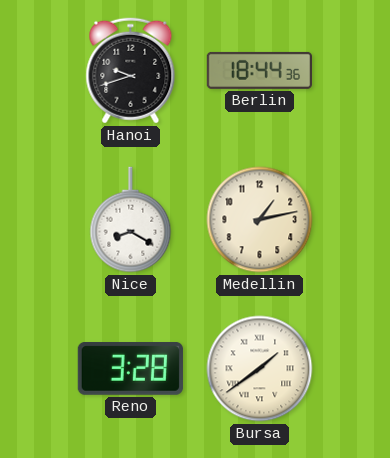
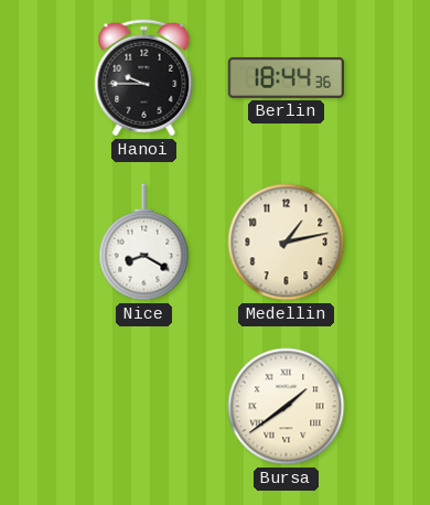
Hanoi: 9:42 -> 9:45 (144, 78)
Reno: 3:28 -> none (130, 369)
